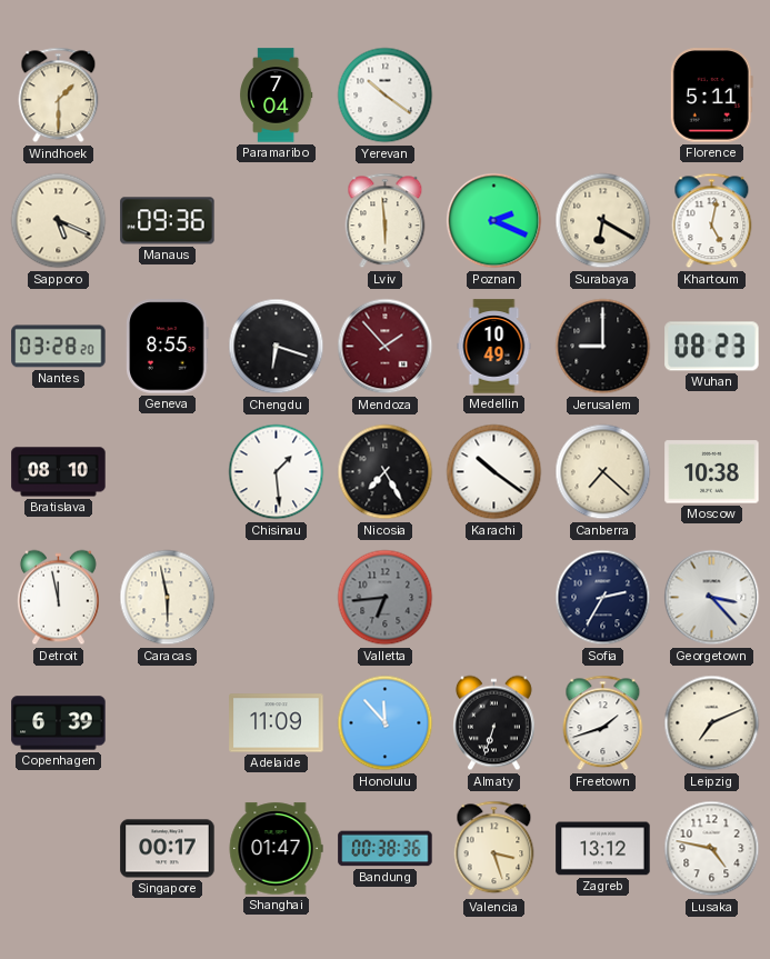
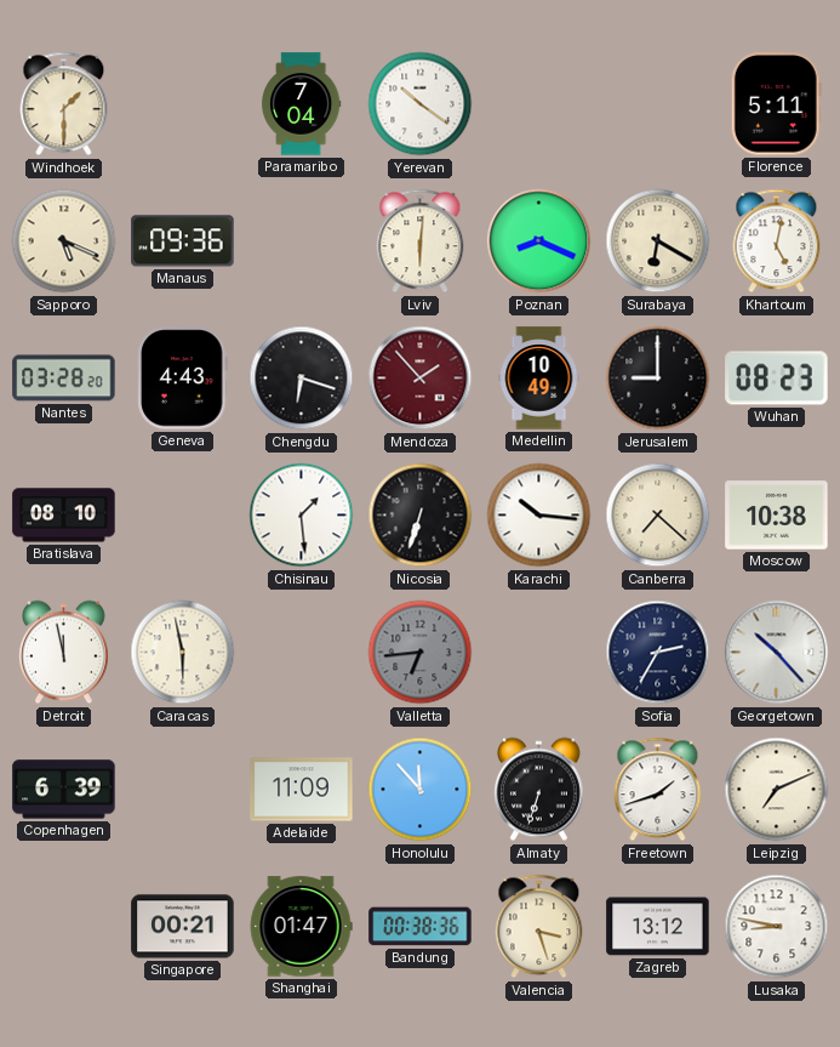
Lviv: 5:59 -> 6:01 (421, 241)
Poznan: 2:19 -> 8:19 (539, 241)
Geneva: 8:55 -> 4:43 (183, 379)
Nicosia: 7:25 -> 6:33 (421, 516)
Karachi: 10:21 -> 10:16 (539, 516)
Georgetown: 3:23 -> 10:23 (777, 653)
Singapore: 00:17 -> 00:21 (183, 927)
Lusaka: 4:47 -> 8:47 (777, 927)
